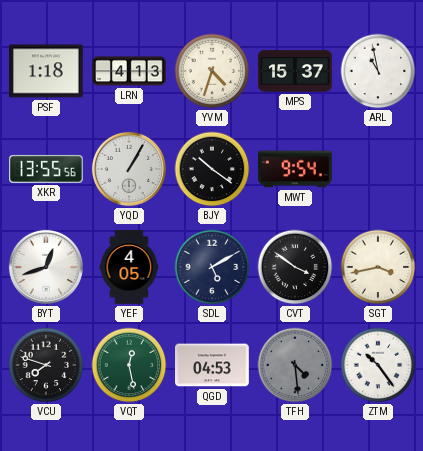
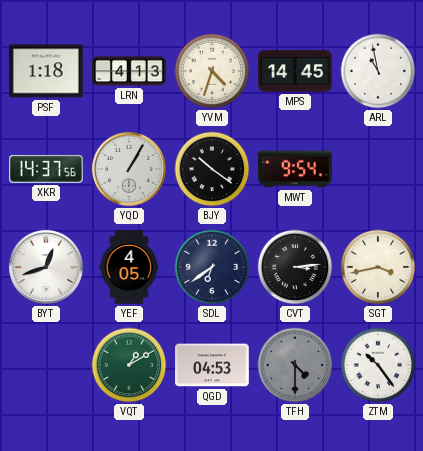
MPS: 15:37 -> 14:45 (295, 71)
XKR: 13:55 -> 14:37 (47, 169)
SDL: 5:10 -> 6:39 (212, 267)
CVT: 3:51 -> 3:14 (295, 267)
VCU: 7:48 -> none (46, 365)
VQT: 12:28 -> 1:10 (129, 365)
TFH: 4:29 -> 4:30 (295, 365)
